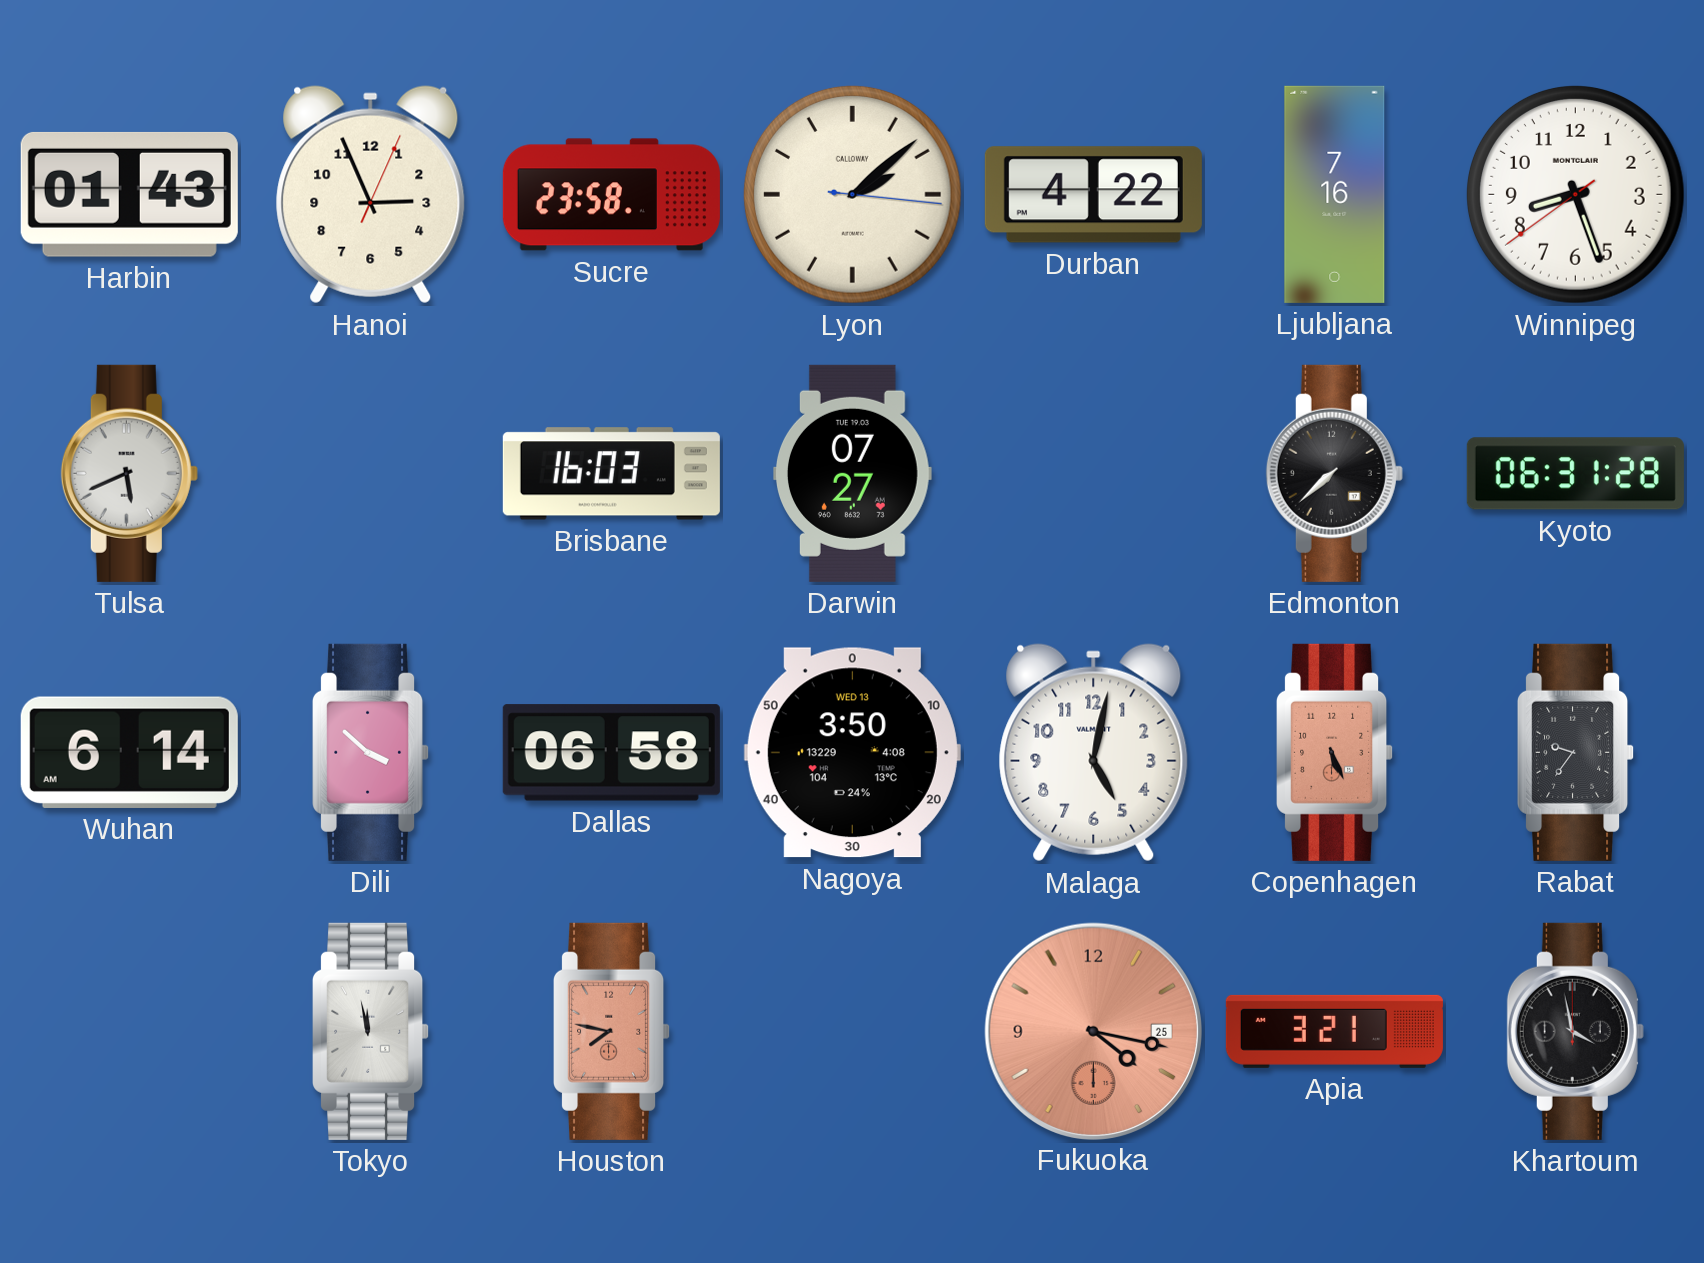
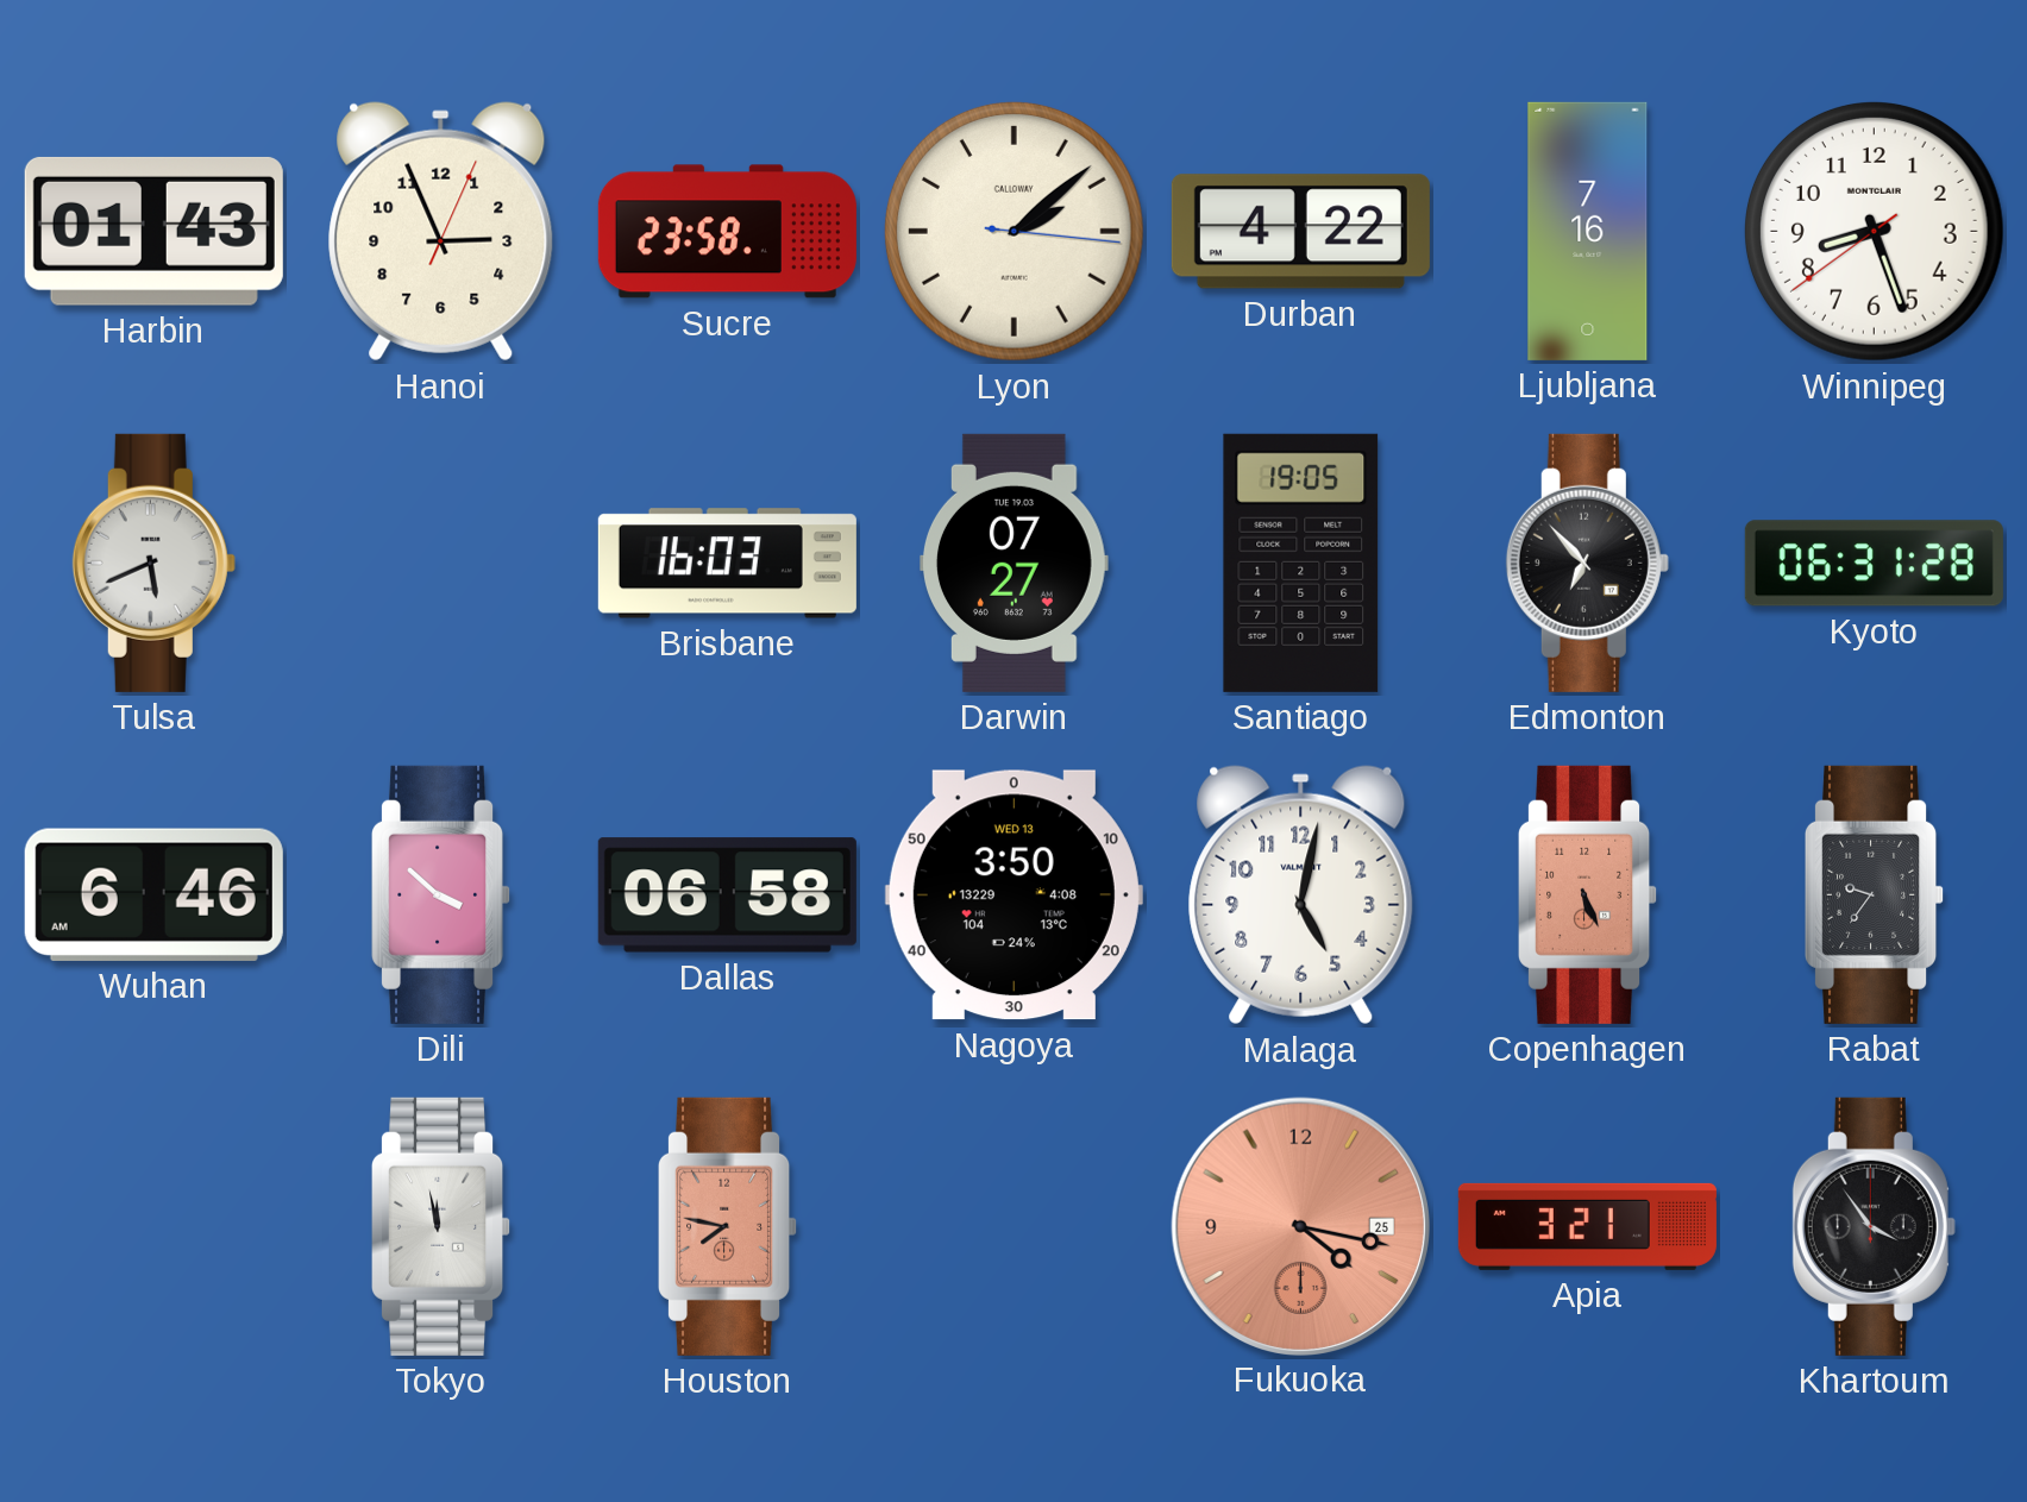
Santiago: none -> 19:05 (1301, 563)
Edmonton: 7:38 -> 6:53 (1587, 563)
Wuhan: 6:14 -> 6:46 (153, 894)
Khartoum: 3:58 -> 3:54 (1874, 1226)
